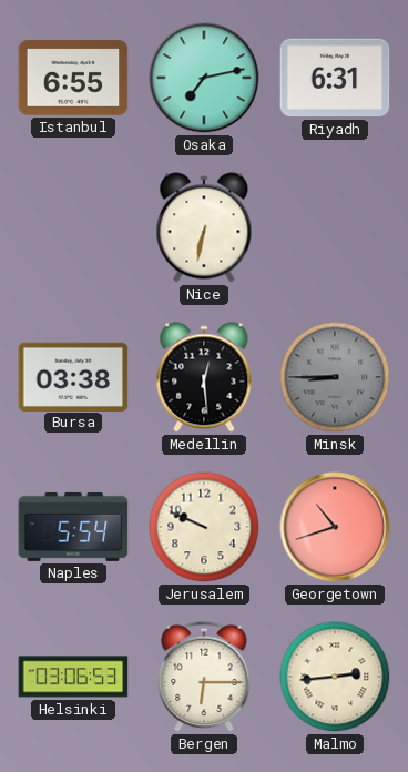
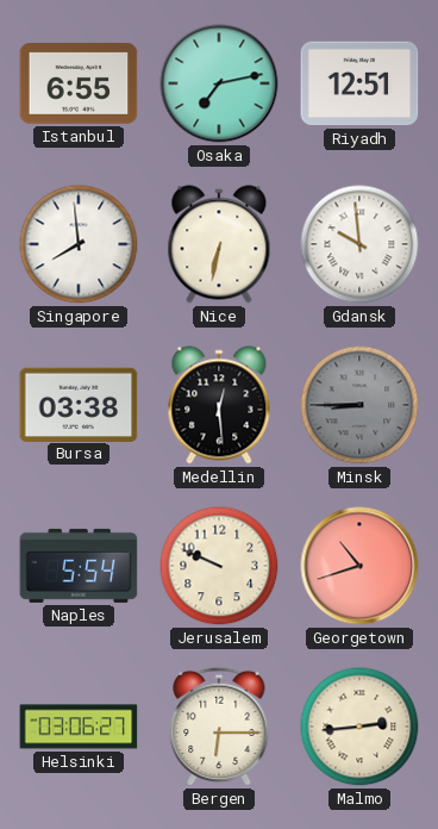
Riyadh: 6:31 -> 12:51 (359, 83)
Singapore: none -> 7:59 (79, 244)
Gdansk: none -> 9:59 (359, 244)
Helsinki: 03:06:53 -> 03:06:27 (79, 727)
